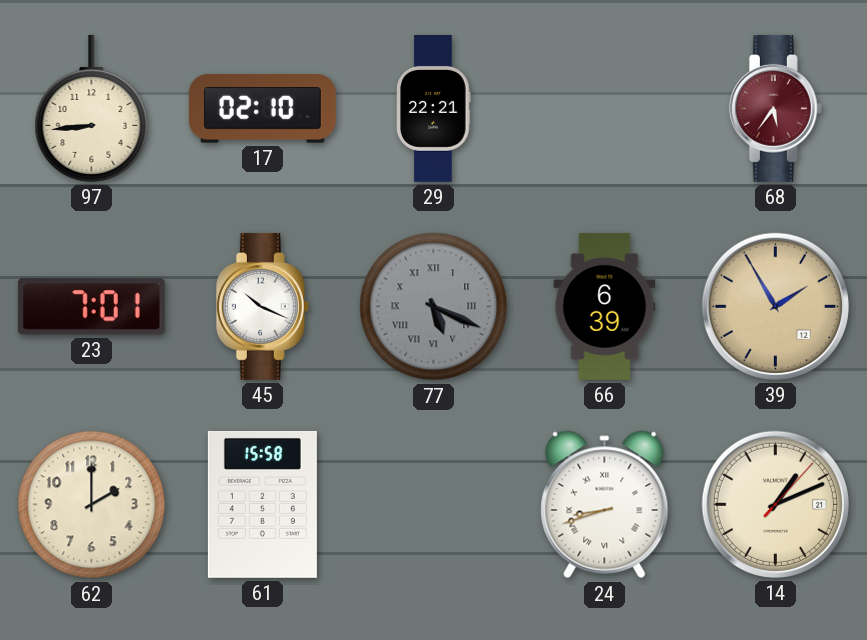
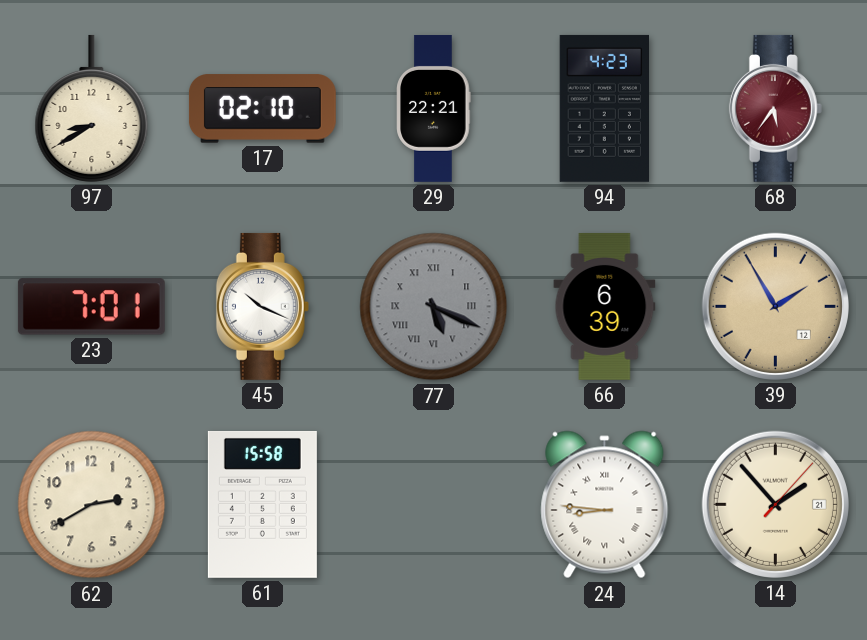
97: 8:44 -> 8:40 (92, 108)
94: none -> 4:23 (604, 108)
62: 2:00 -> 2:40 (92, 505)
24: 8:42 -> 8:46 (605, 505)
14: 1:11 -> 1:53 (775, 504)
